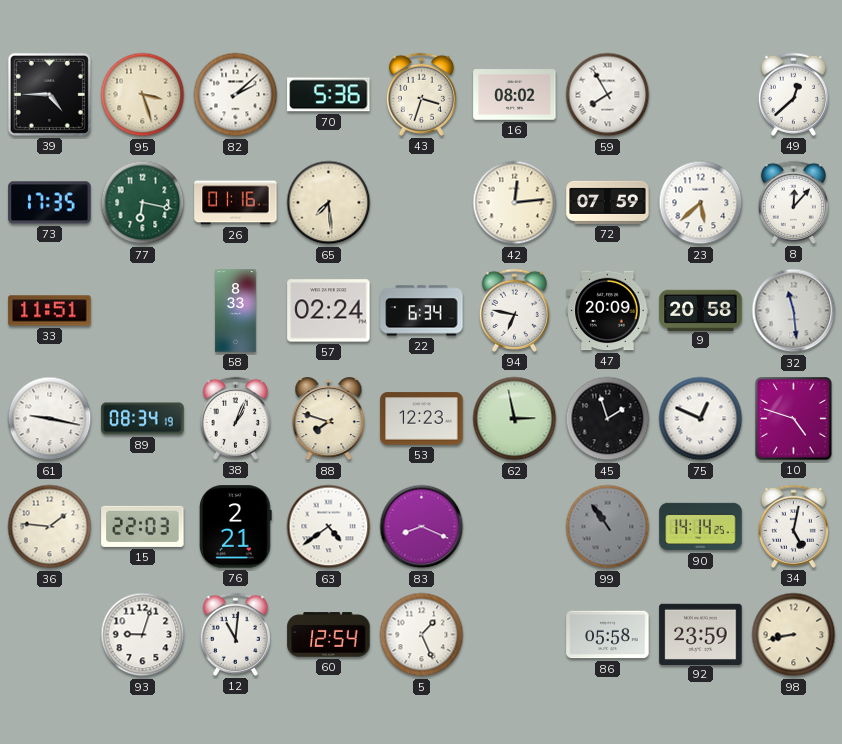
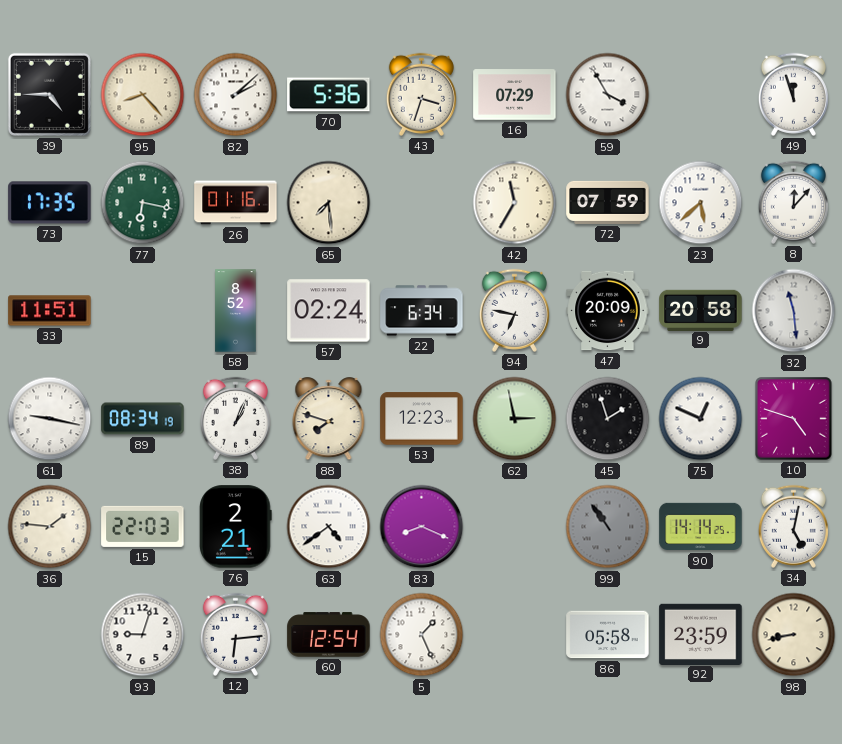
95: 3:27 -> 8:23 (143, 95)
16: 08:02 -> 07:29 (515, 95)
59: 7:55 -> 3:55 (608, 95)
49: 12:38 -> 11:57 (793, 94)
42: 12:14 -> 11:35 (515, 203)
58: 8:33 -> 8:52 (236, 311)
12: 11:01 -> 6:14 (235, 634)
